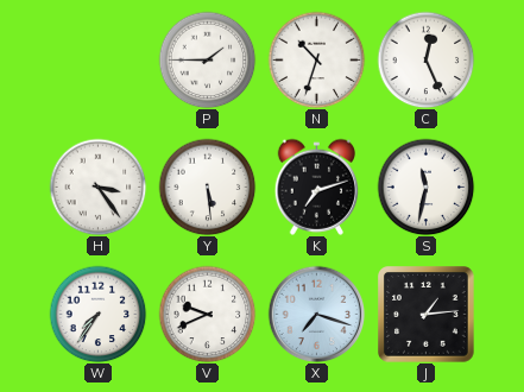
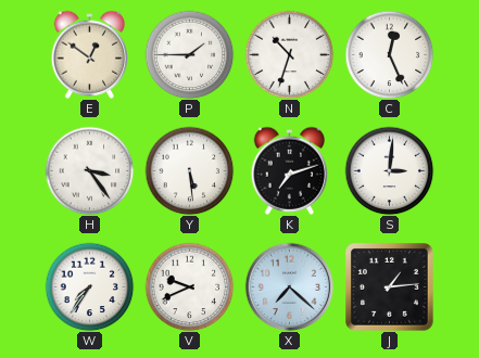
E: none -> 12:51 (90, 54)
S: 11:32 -> 3:01 (389, 170)
X: 7:18 -> 7:22 (289, 286)
